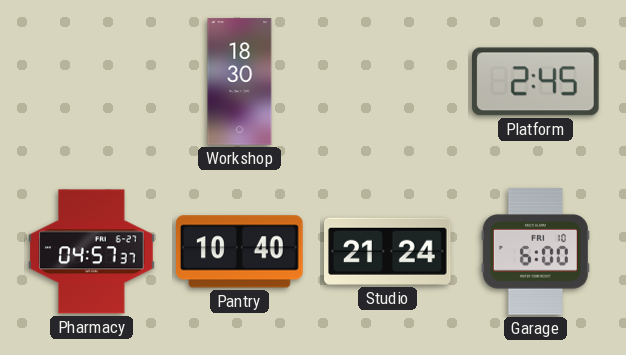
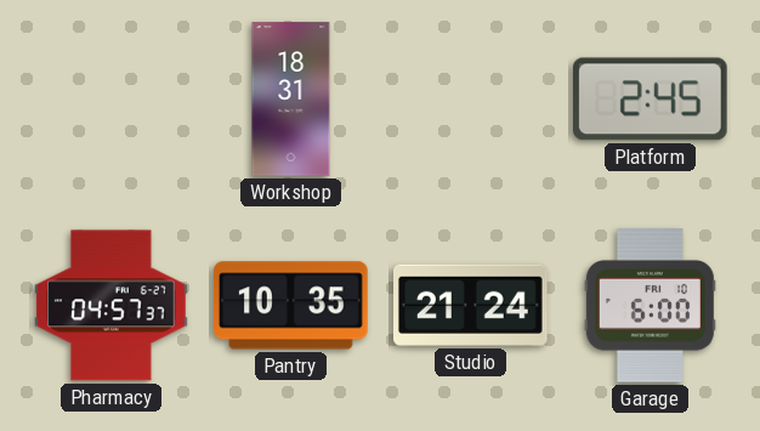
Workshop: 18:30 -> 18:31 (291, 100)
Pantry: 10:40 -> 10:35 (291, 306)
